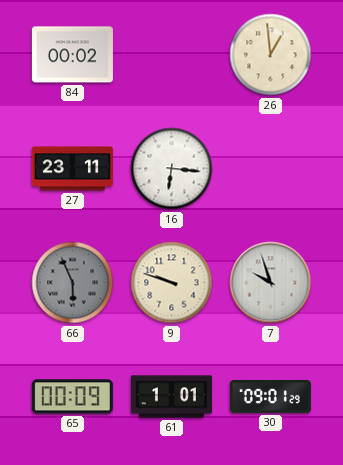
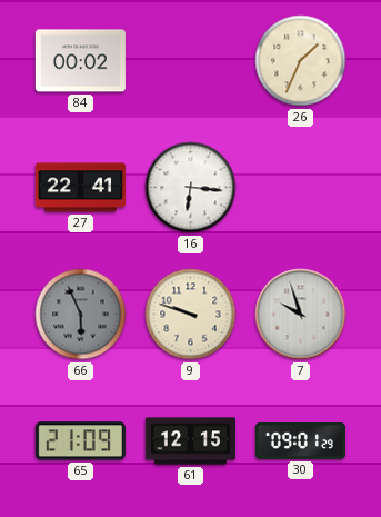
26: 12:59 -> 1:34 (301, 61)
27: 23:11 -> 22:41 (80, 188)
65: 00:09 -> 21:09 (80, 441)
61: 1:01 -> 12:15 (190, 441)
